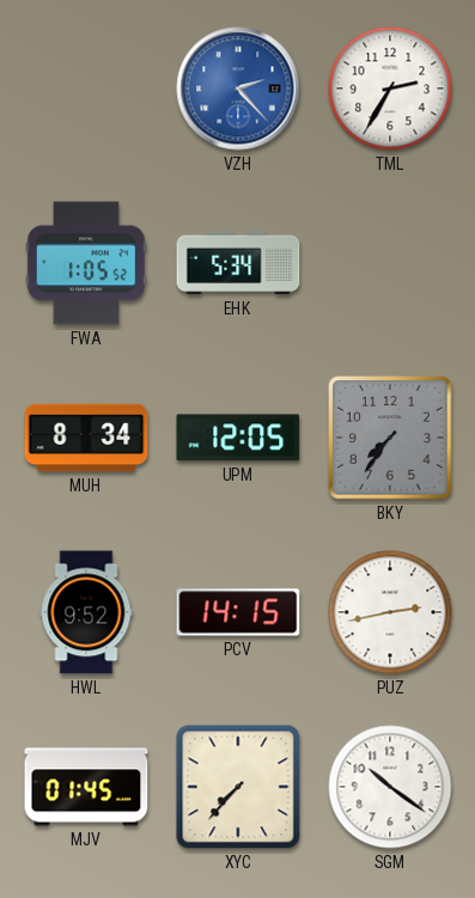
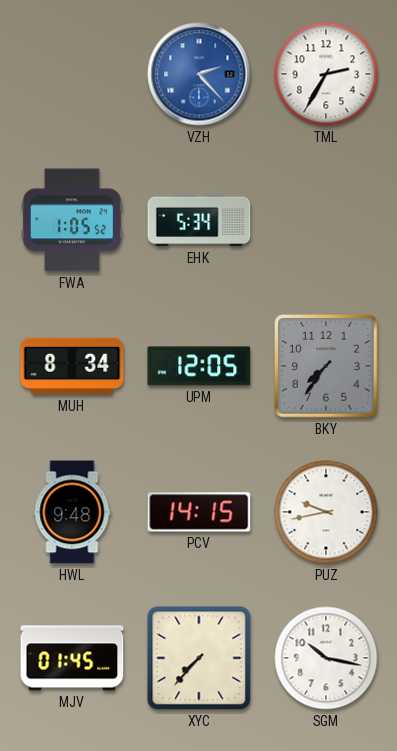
HWL: 9:52 -> 9:48 (72, 512)
PUZ: 2:43 -> 9:43 (326, 512)
SGM: 10:21 -> 10:17 (326, 658)
